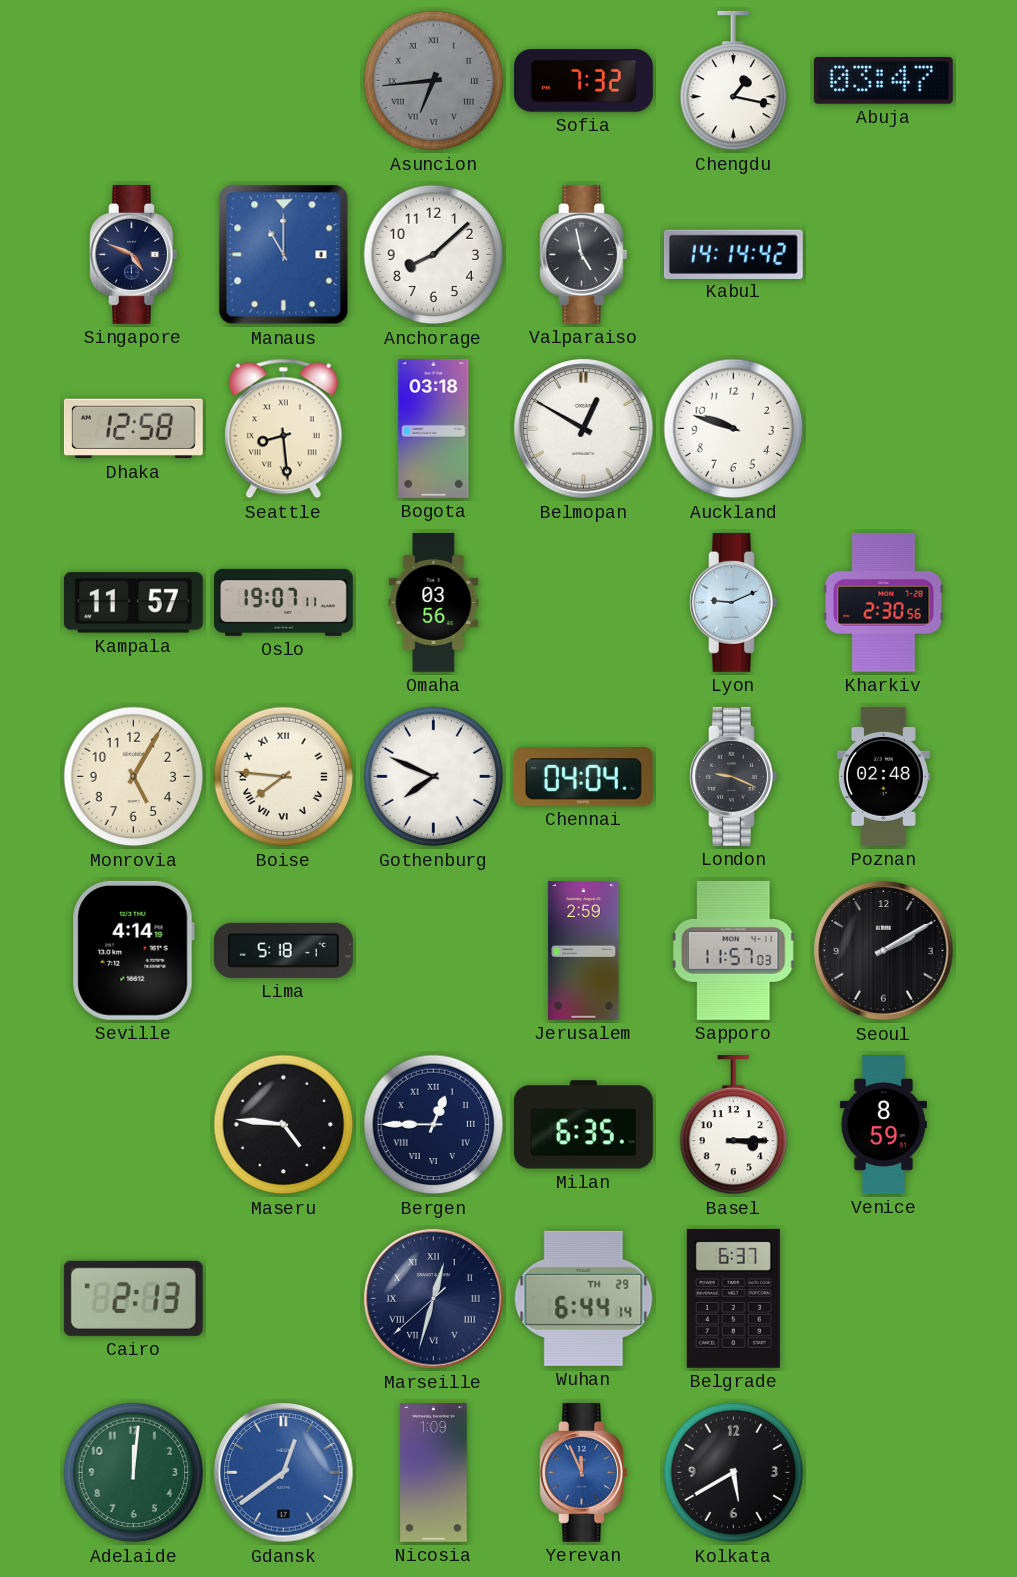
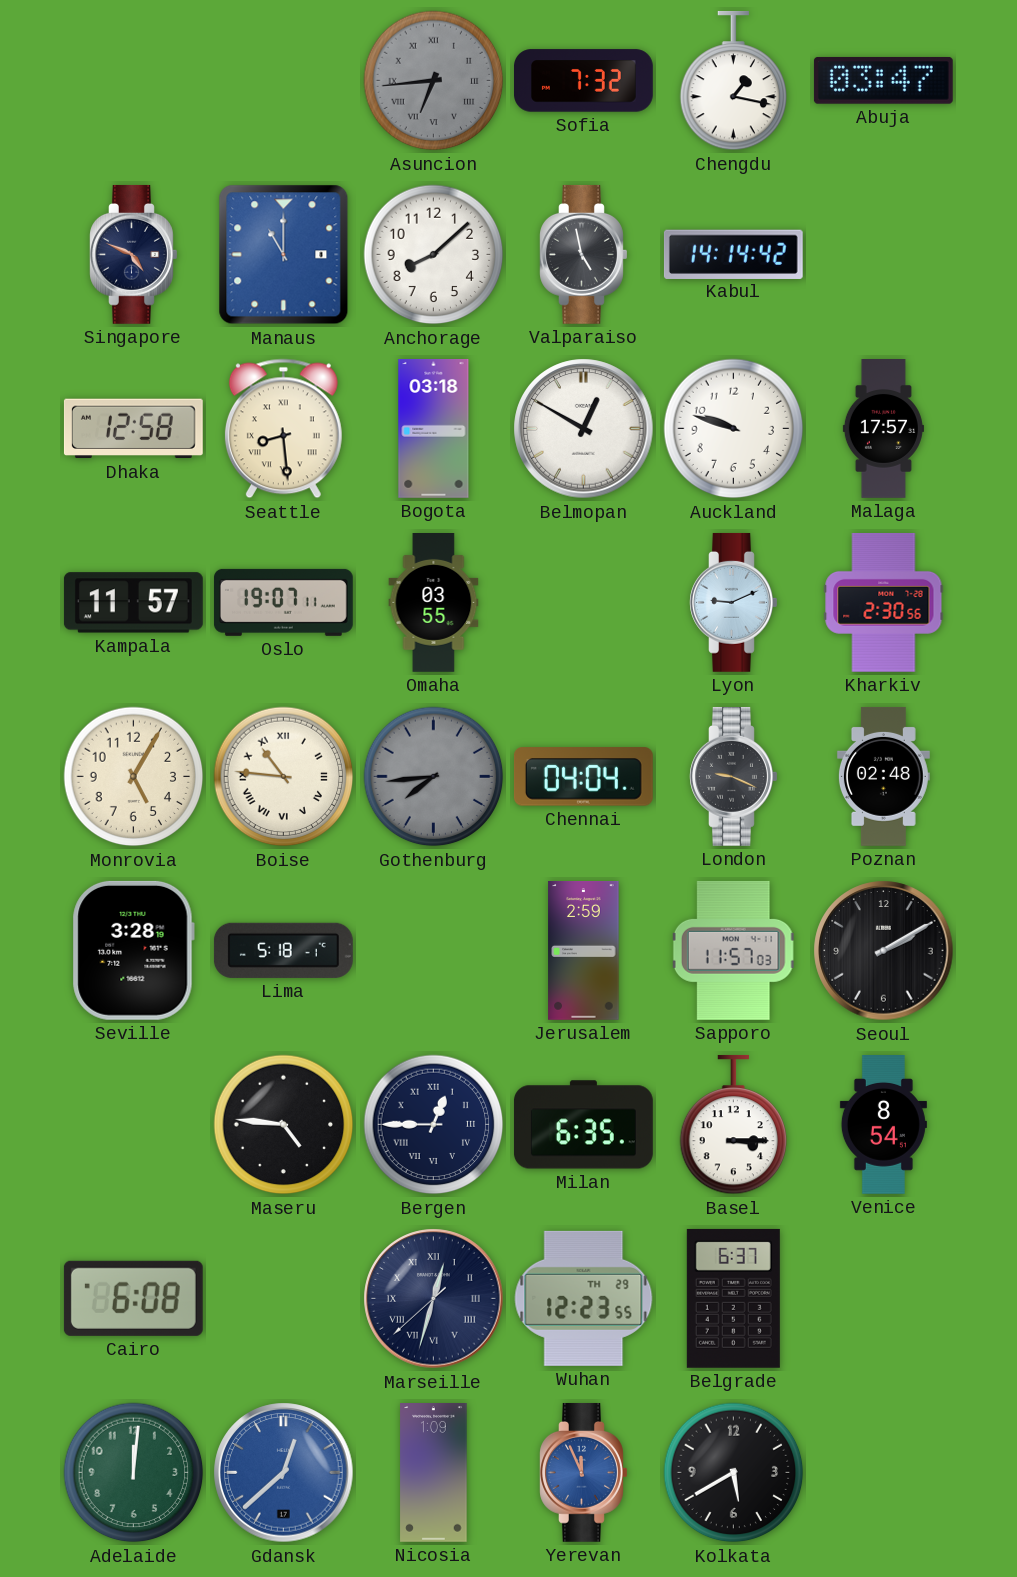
Malaga: none -> 17:57 (883, 429)
Omaha: 03:56 -> 03:55 (434, 603)
Boise: 7:46 -> 10:46 (284, 777)
Gothenburg: 7:49 -> 7:44 (434, 777)
Gothenburg dial: white -> grey (434, 777)
Seville: 4:14 -> 3:28 (133, 950)
Venice: 8:59 -> 8:54 (883, 1125)
Cairo: 2:13 -> 6:08 (133, 1298)
Wuhan: 6:44 -> 12:23 (584, 1298)
Gdansk: 12:39 -> 12:38 (284, 1473)
